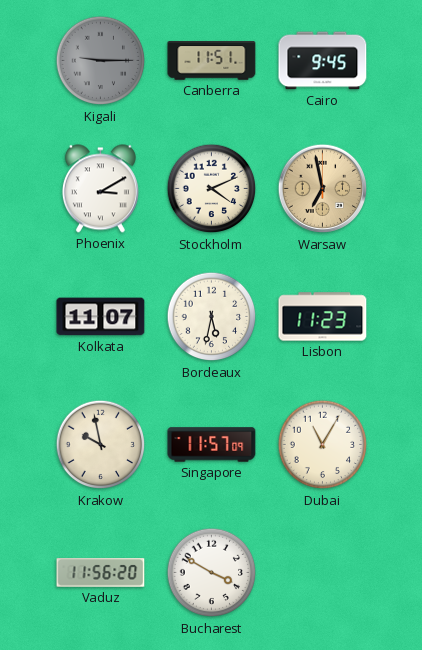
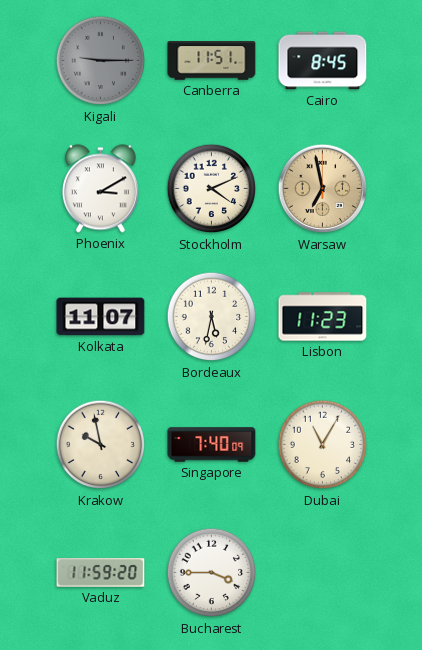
Cairo: 9:45 -> 8:45 (323, 61)
Singapore: 11:57 -> 7:40 (212, 445)
Vaduz: 11:56 -> 11:59 (101, 573)
Bucharest: 3:50 -> 3:45 (212, 573)
